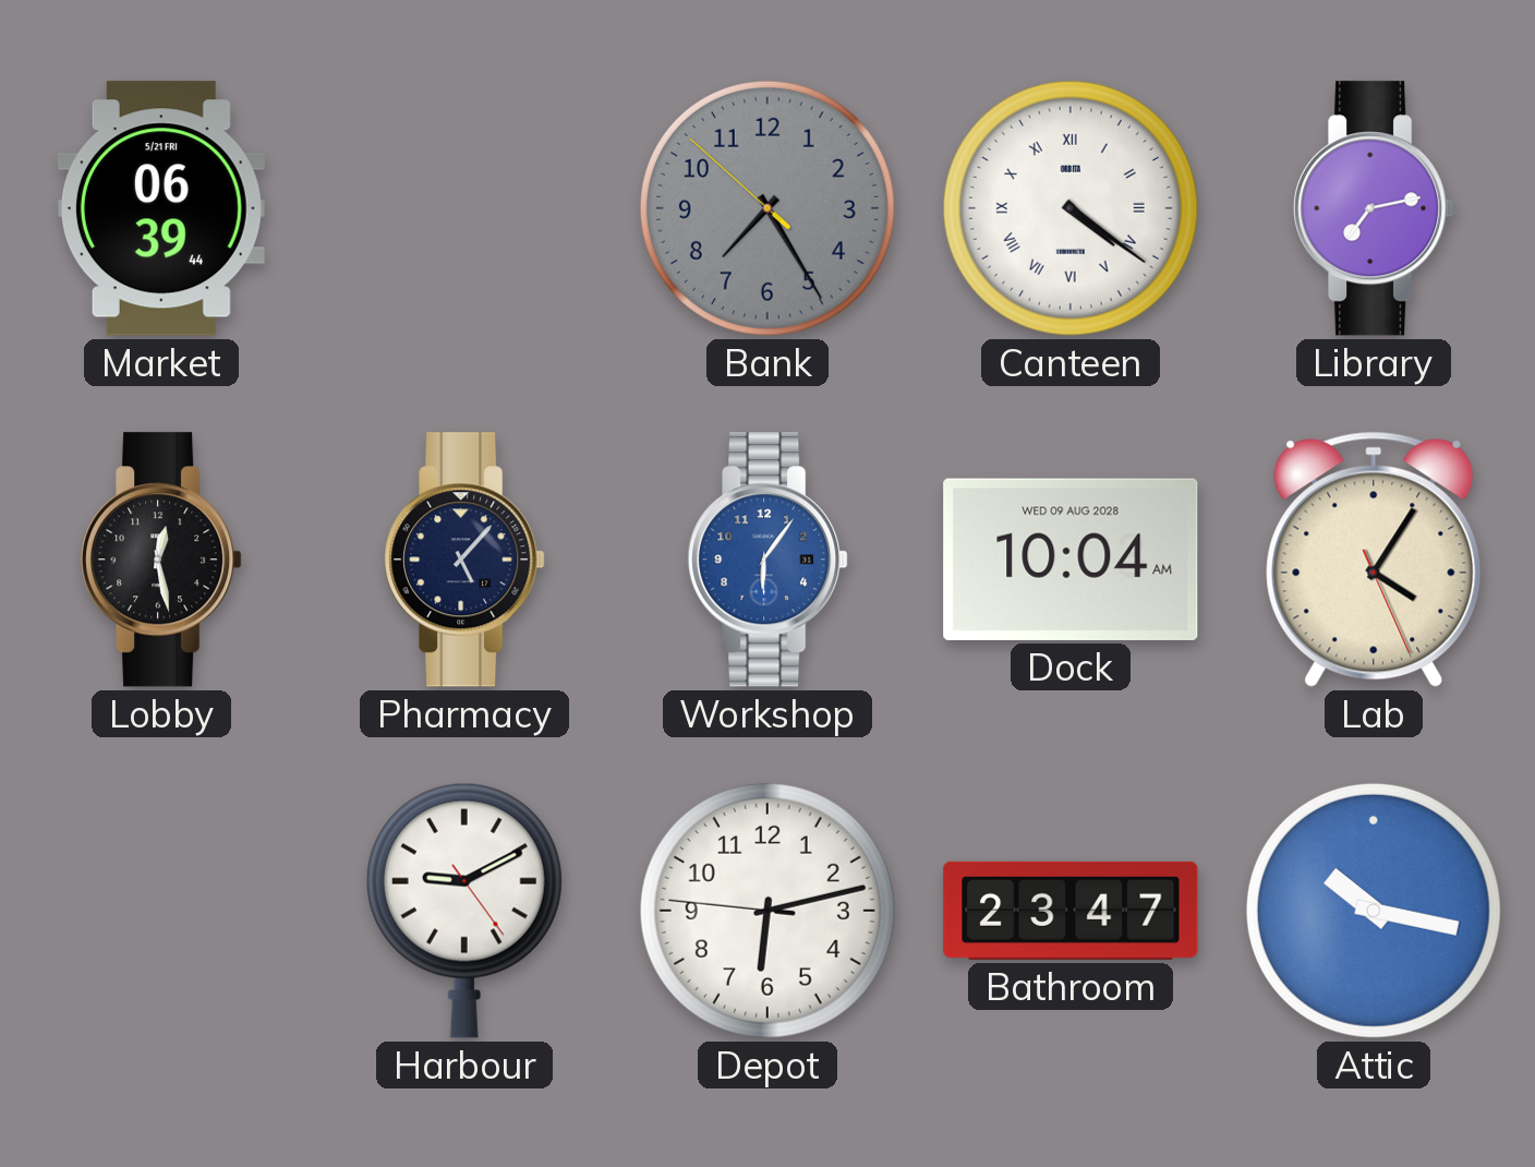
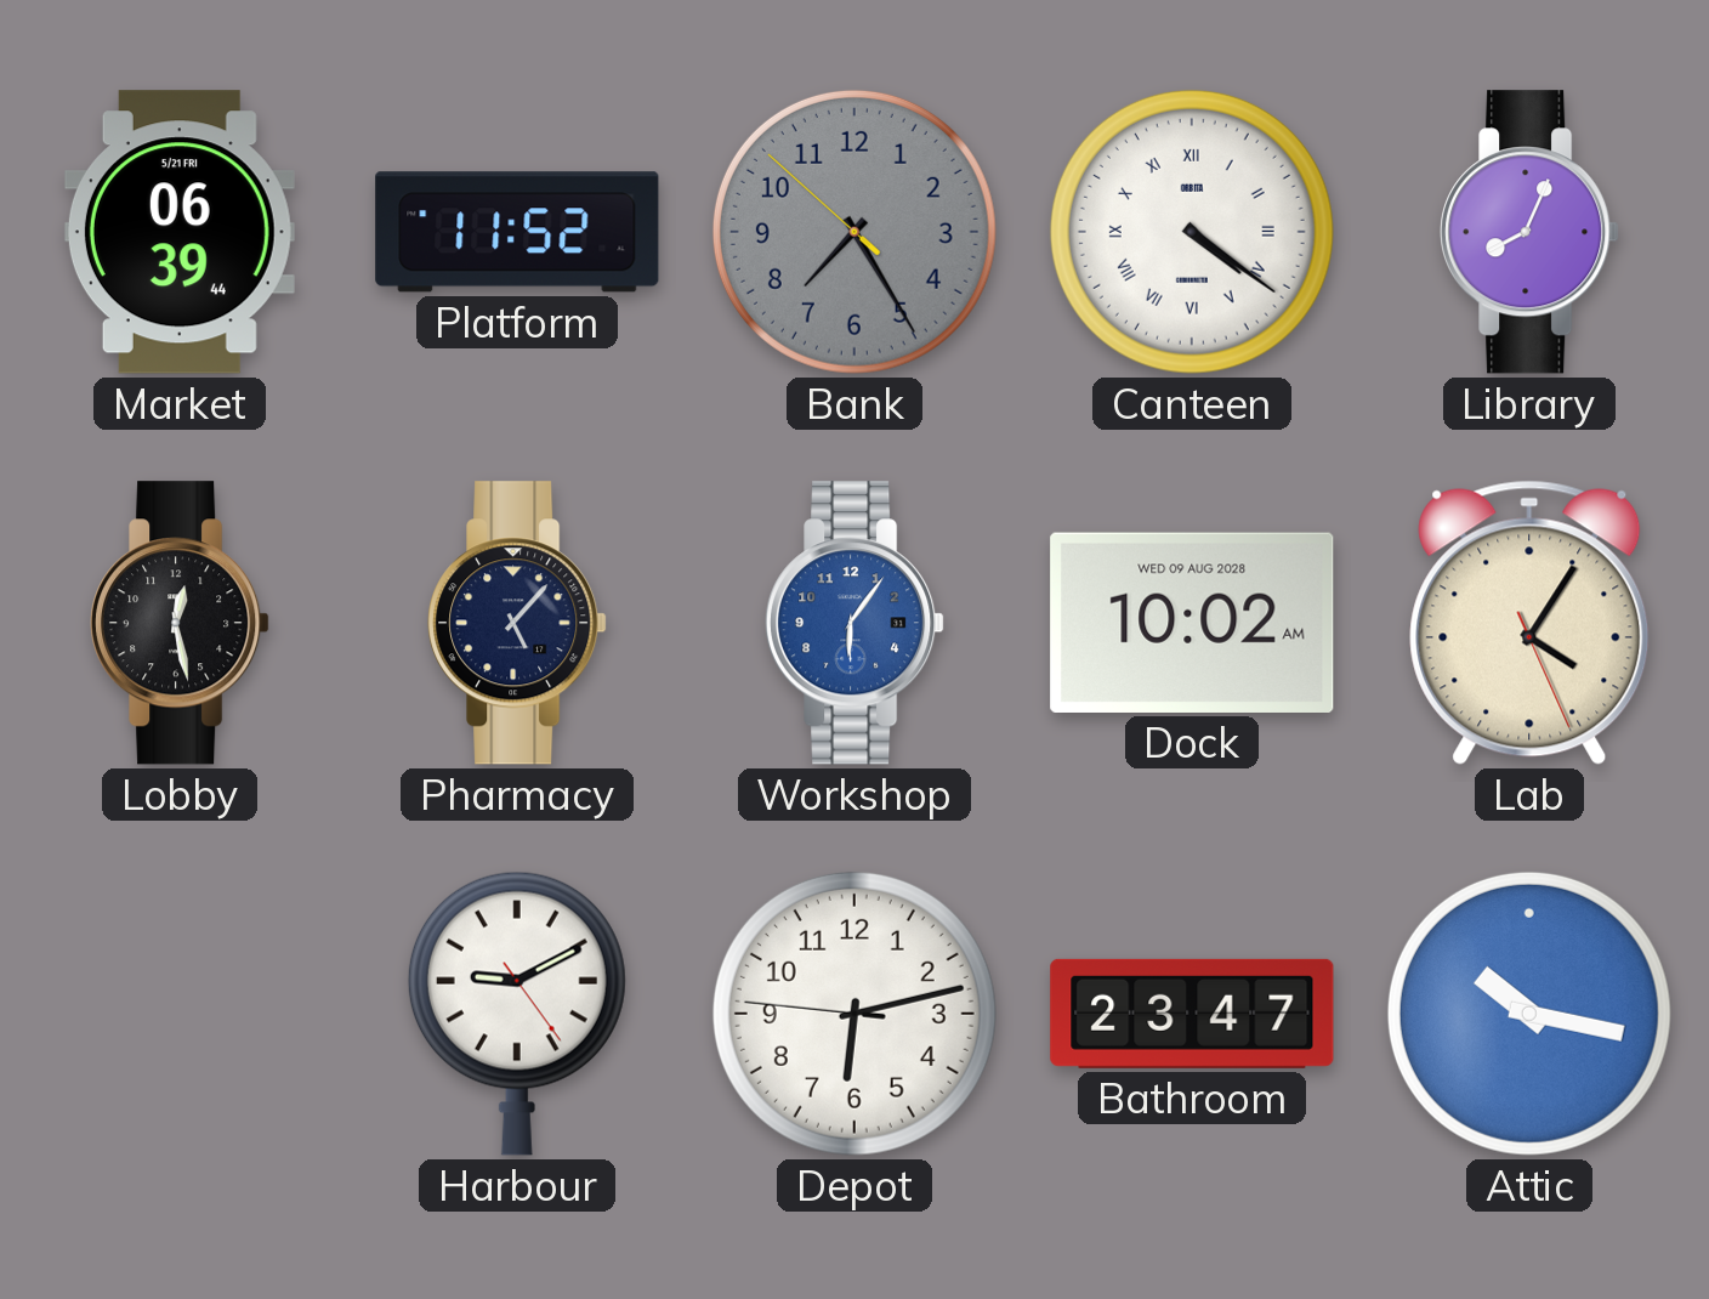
Platform: none -> 11:52 (517, 232)
Library: 7:13 -> 8:04 (1529, 232)
Dock: 10:04 -> 10:02 (1192, 623)
